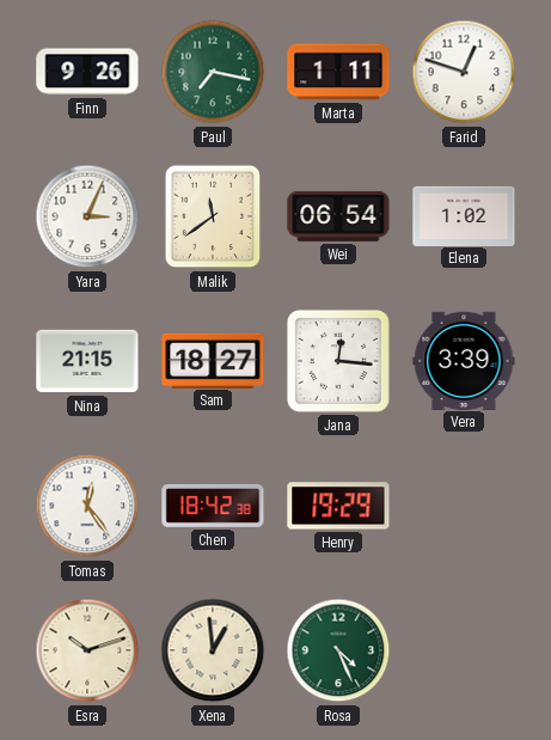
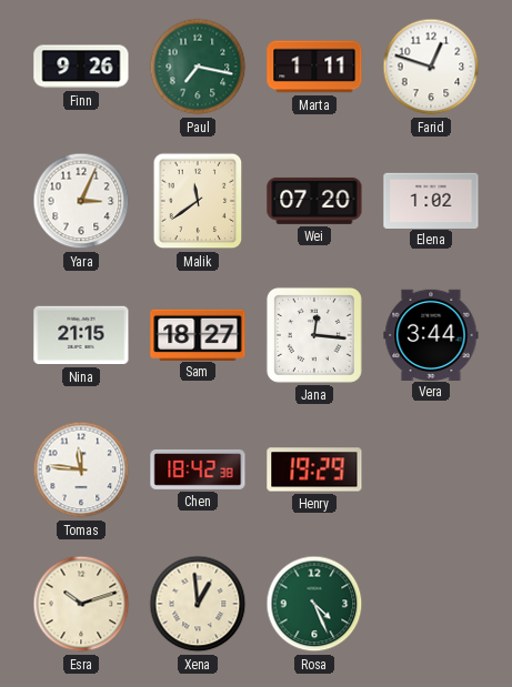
Wei: 06:54 -> 07:20 (314, 201)
Vera: 3:39 -> 3:44 (431, 334)
Tomas: 12:24 -> 11:46 (81, 469)
